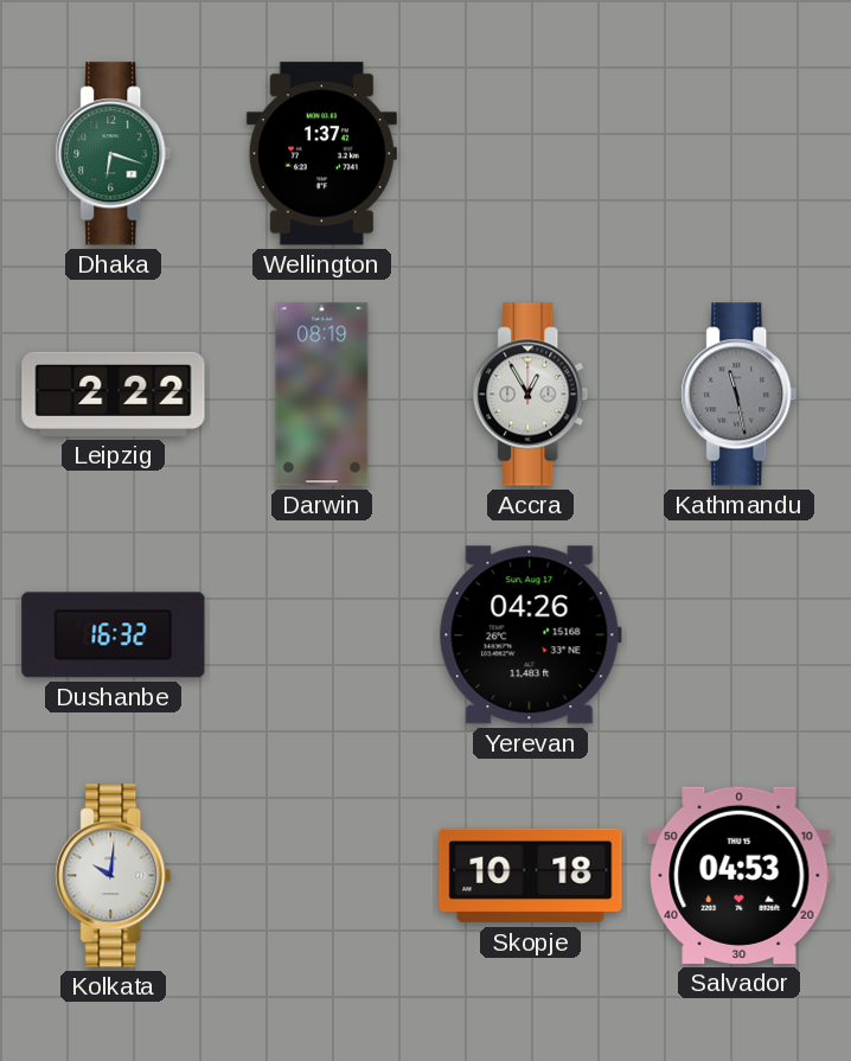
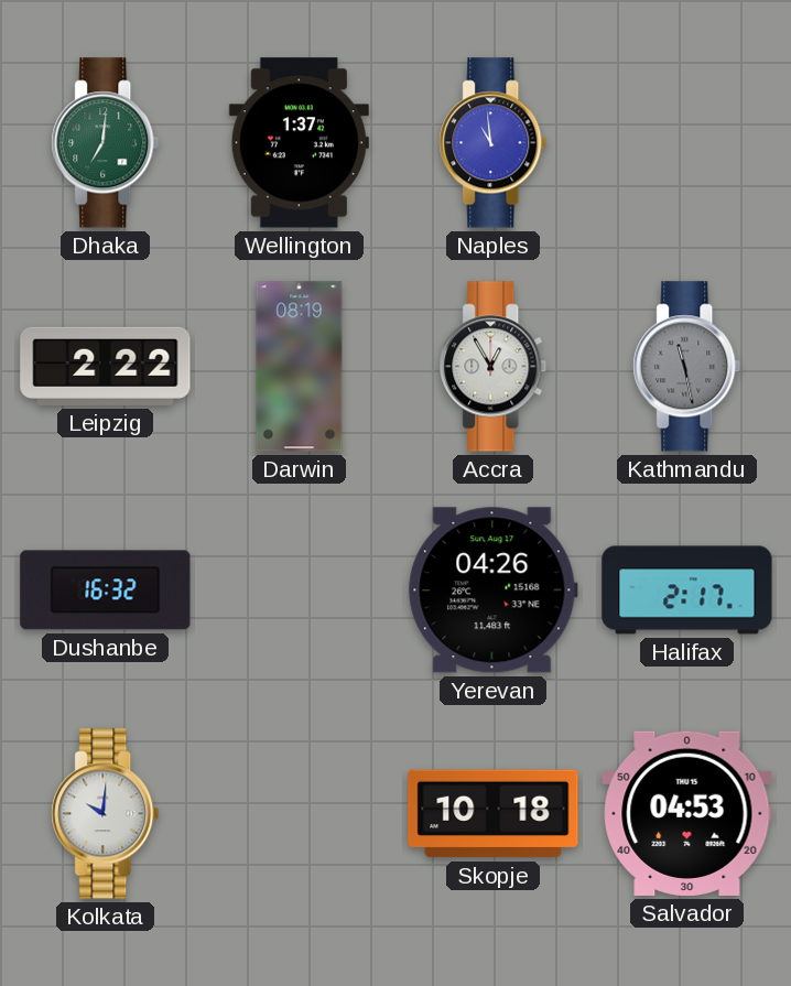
Dhaka: 6:18 -> 7:01 (106, 143)
Naples: none -> 10:59 (494, 143)
Halifax: none -> 2:17 (687, 590)
